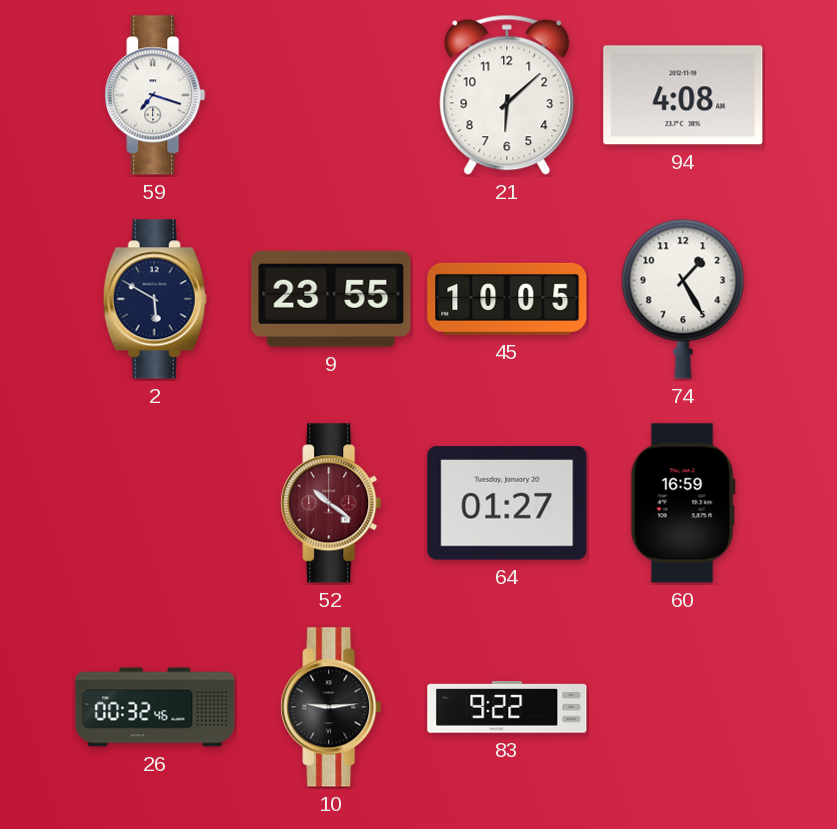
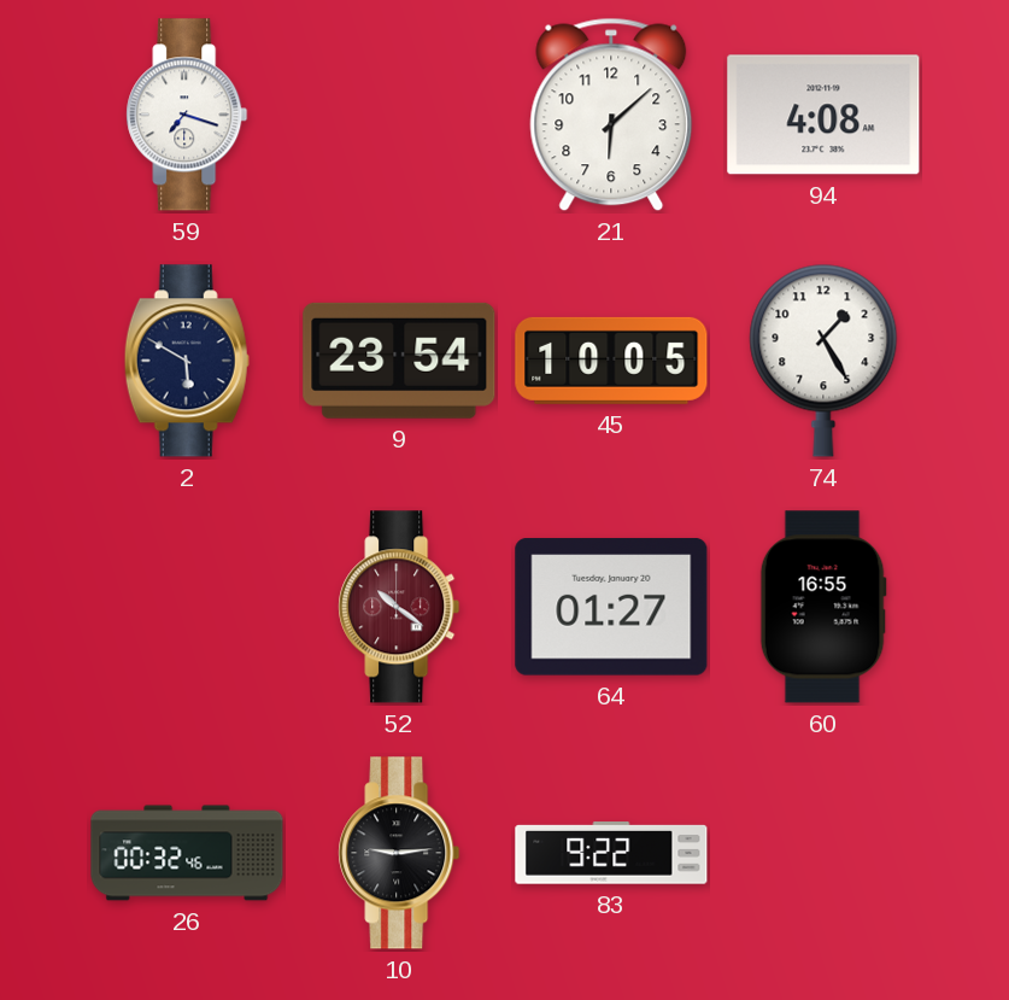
9: 23:55 -> 23:54 (399, 361)
60: 16:59 -> 16:55 (823, 607)
